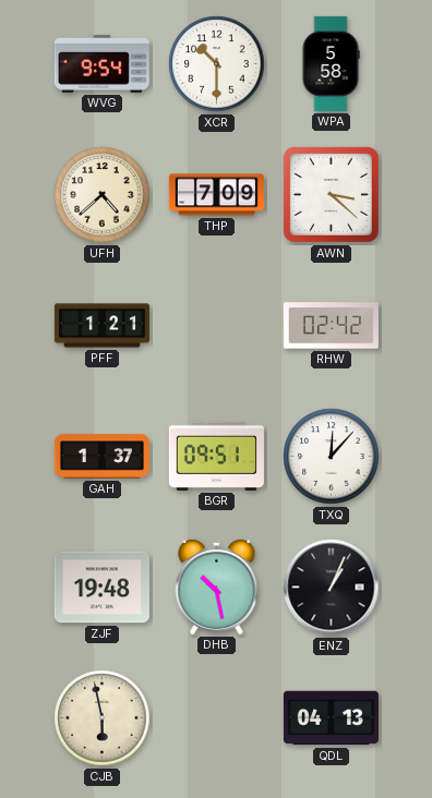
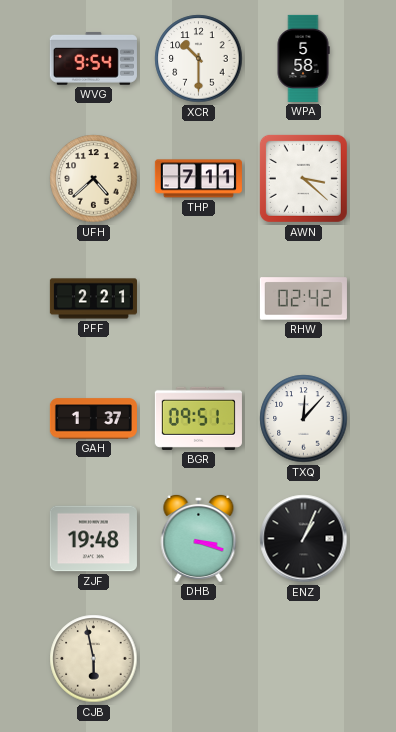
THP: 7:09 -> 7:11 (198, 179)
PFF: 1:21 -> 2:21 (93, 299)
DHB: 10:28 -> 3:18 (199, 538)
QDL: 04:13 -> none (331, 718)
